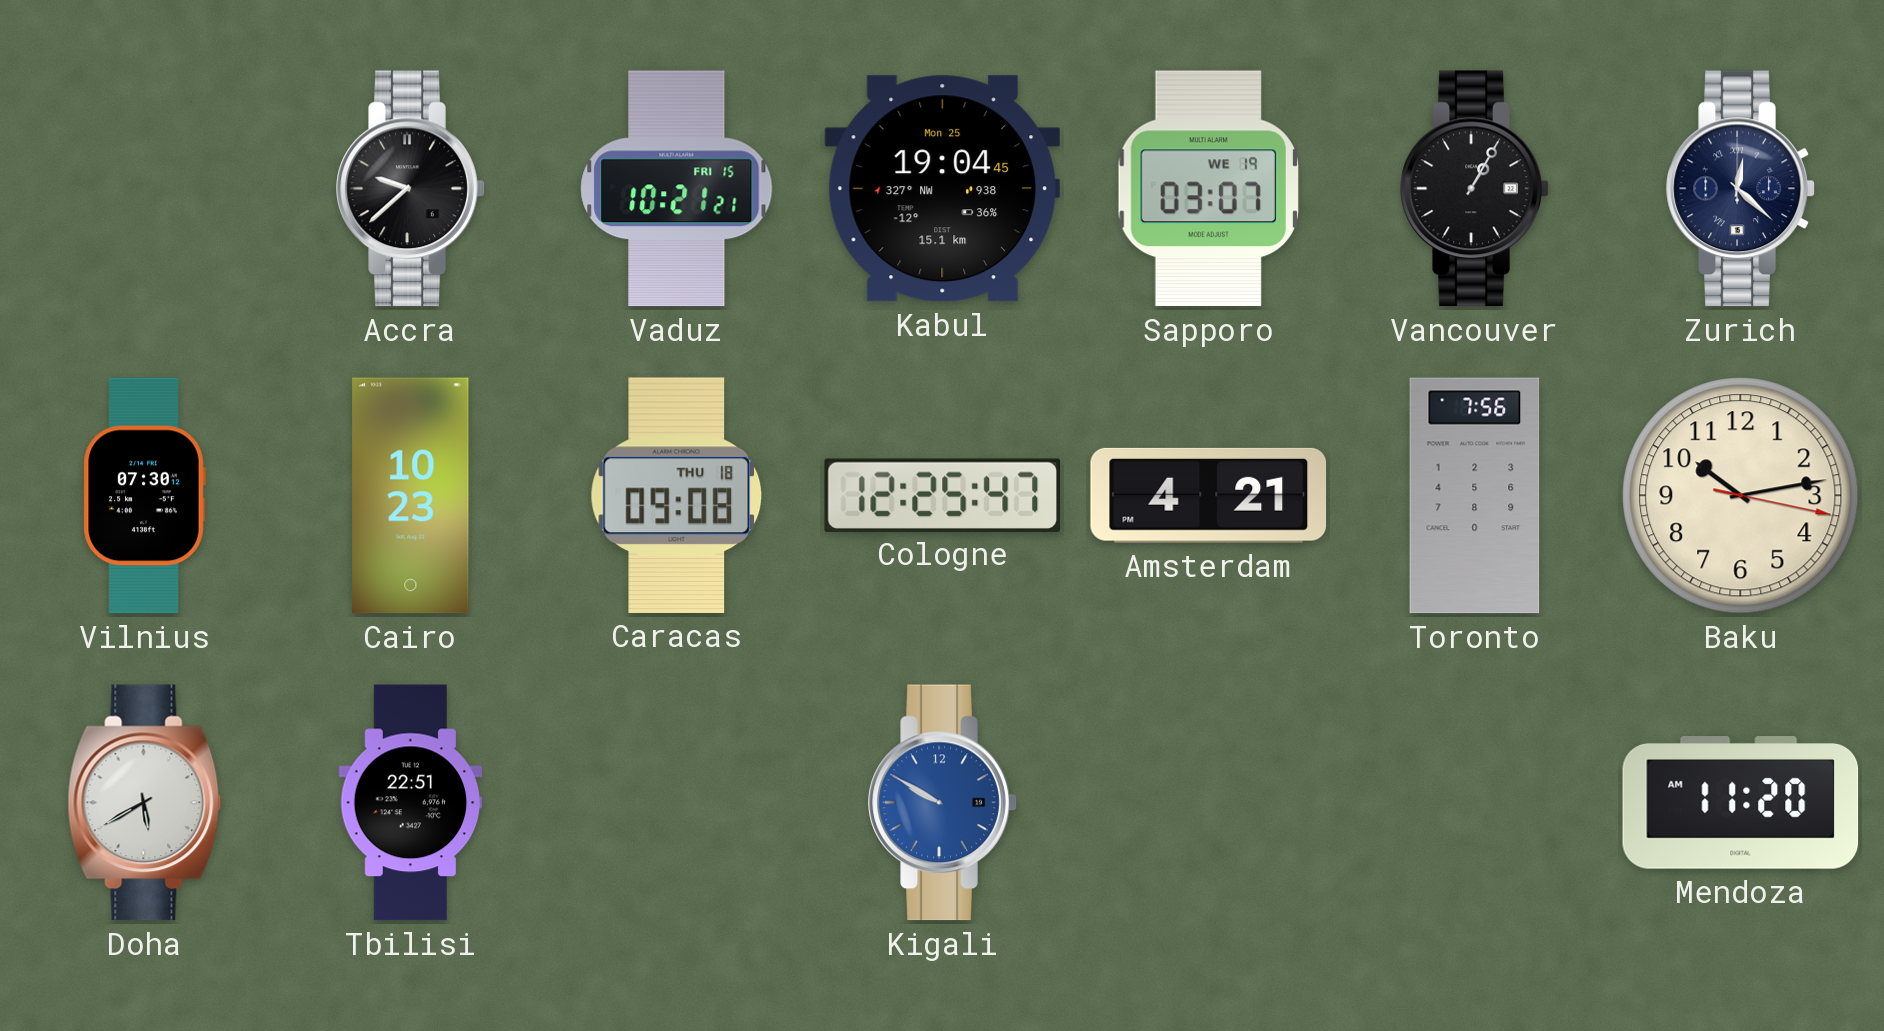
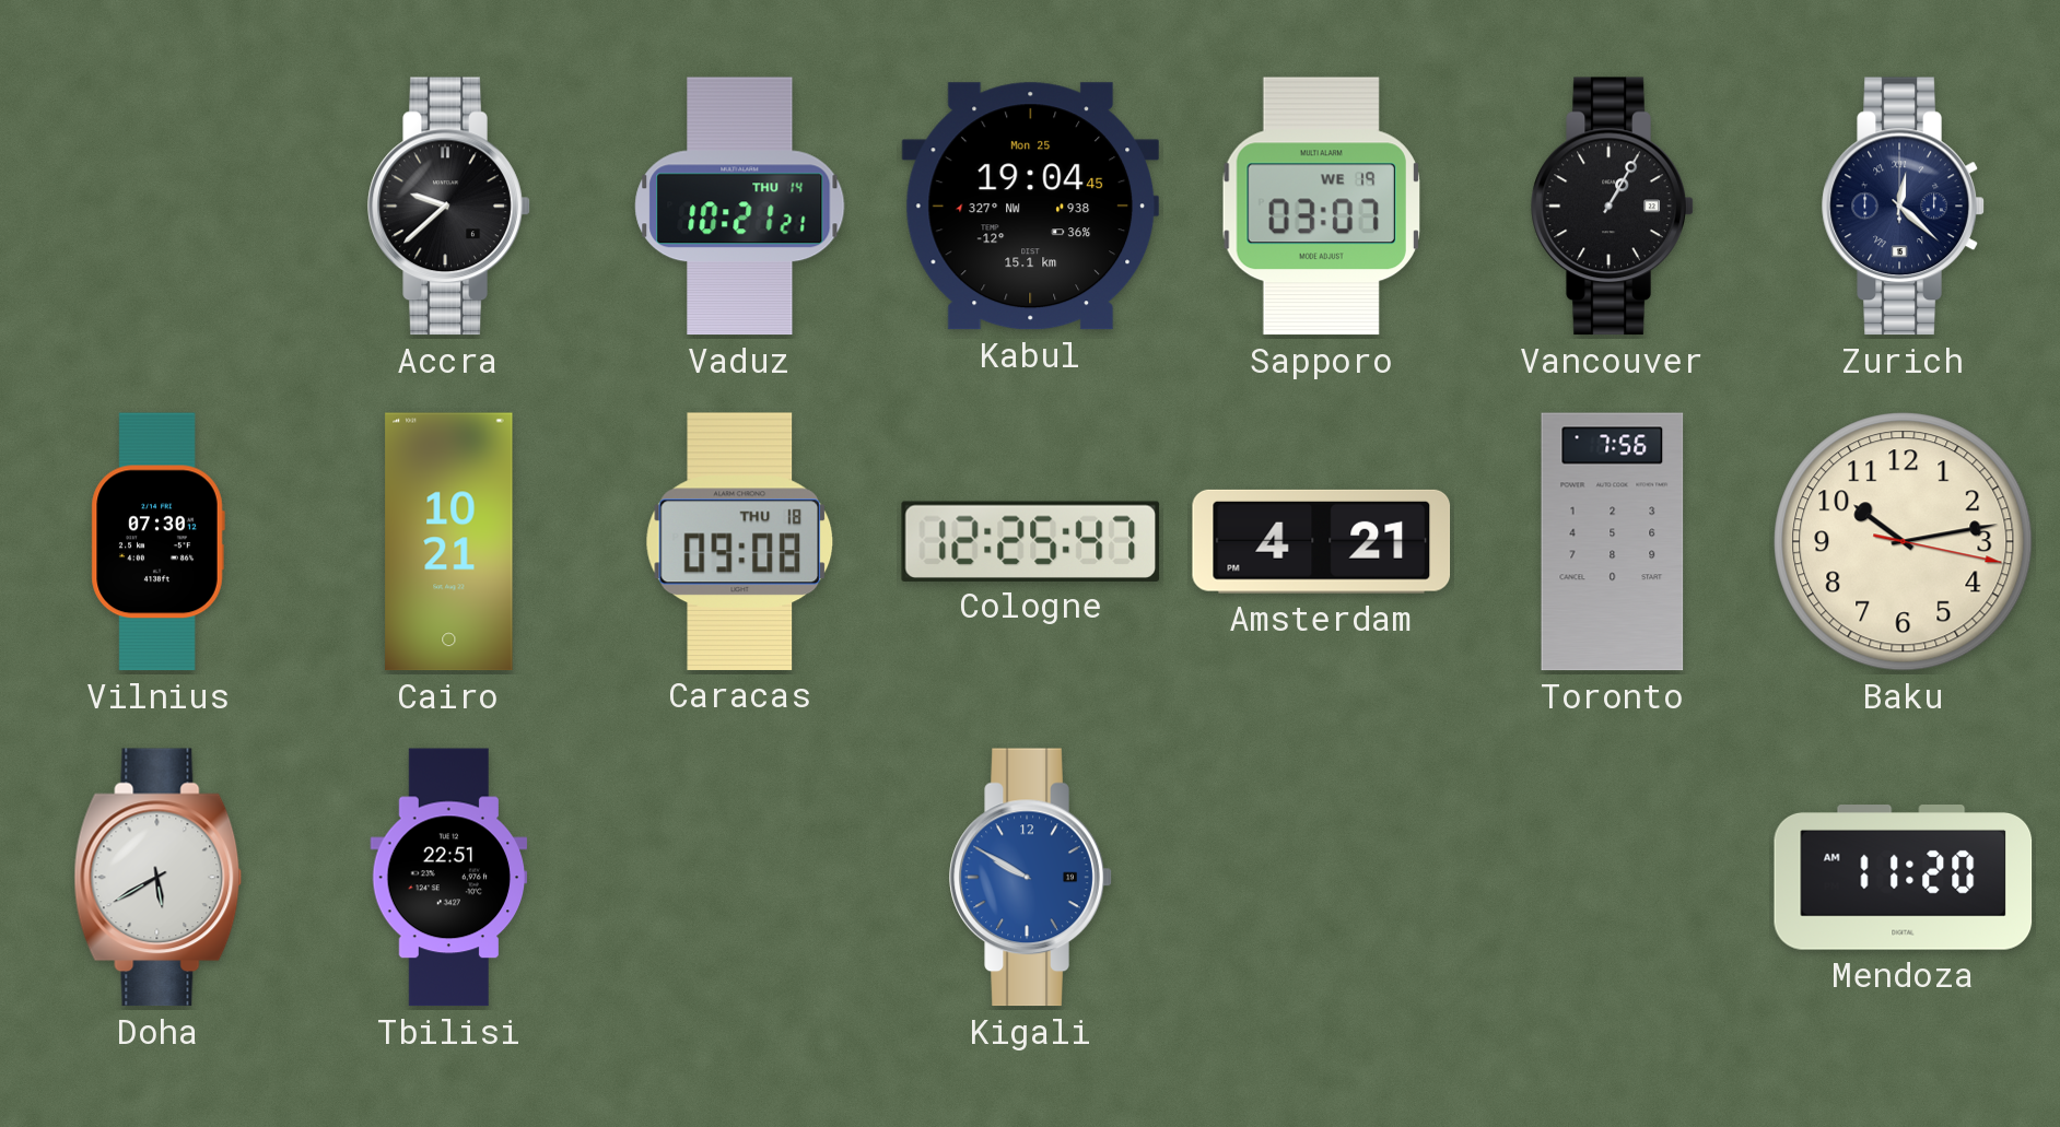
Vaduz date: FRI 15 -> THU 14 (740, 207)
Cairo: 10:23 -> 10:21 (449, 542)
